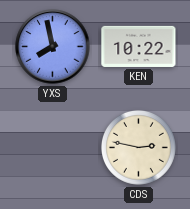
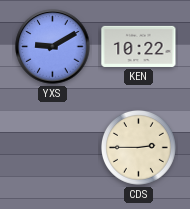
YXS: 7:58 -> 9:10 (53, 47)
CDS: 2:47 -> 2:45 (138, 147)
